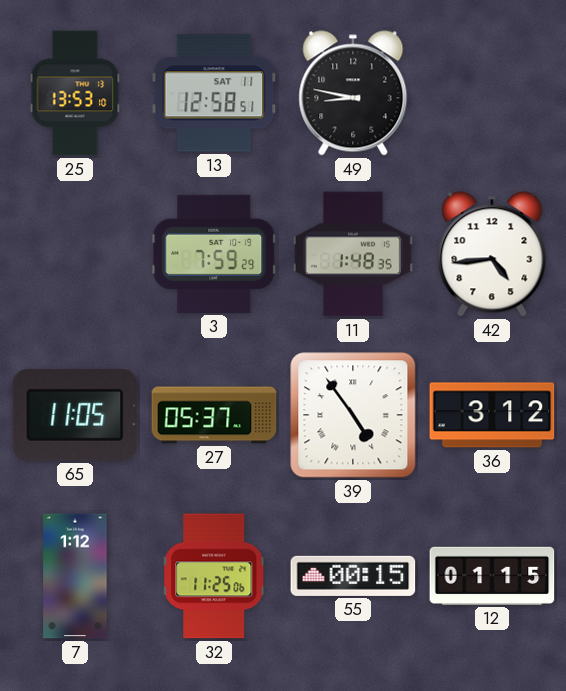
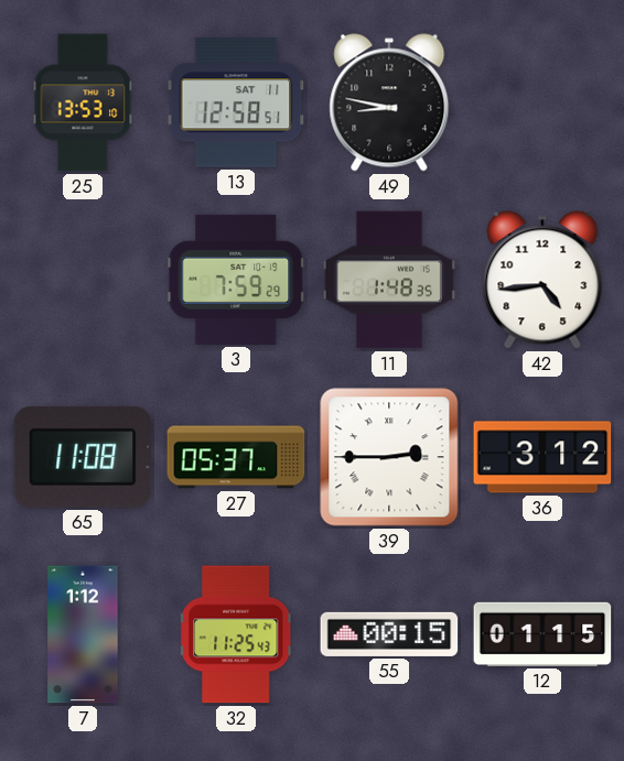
65: 11:05 -> 11:08 (83, 457)
39: 4:54 -> 2:45 (389, 457)
32: 11:25:06 -> 11:25:43 (237, 634)
